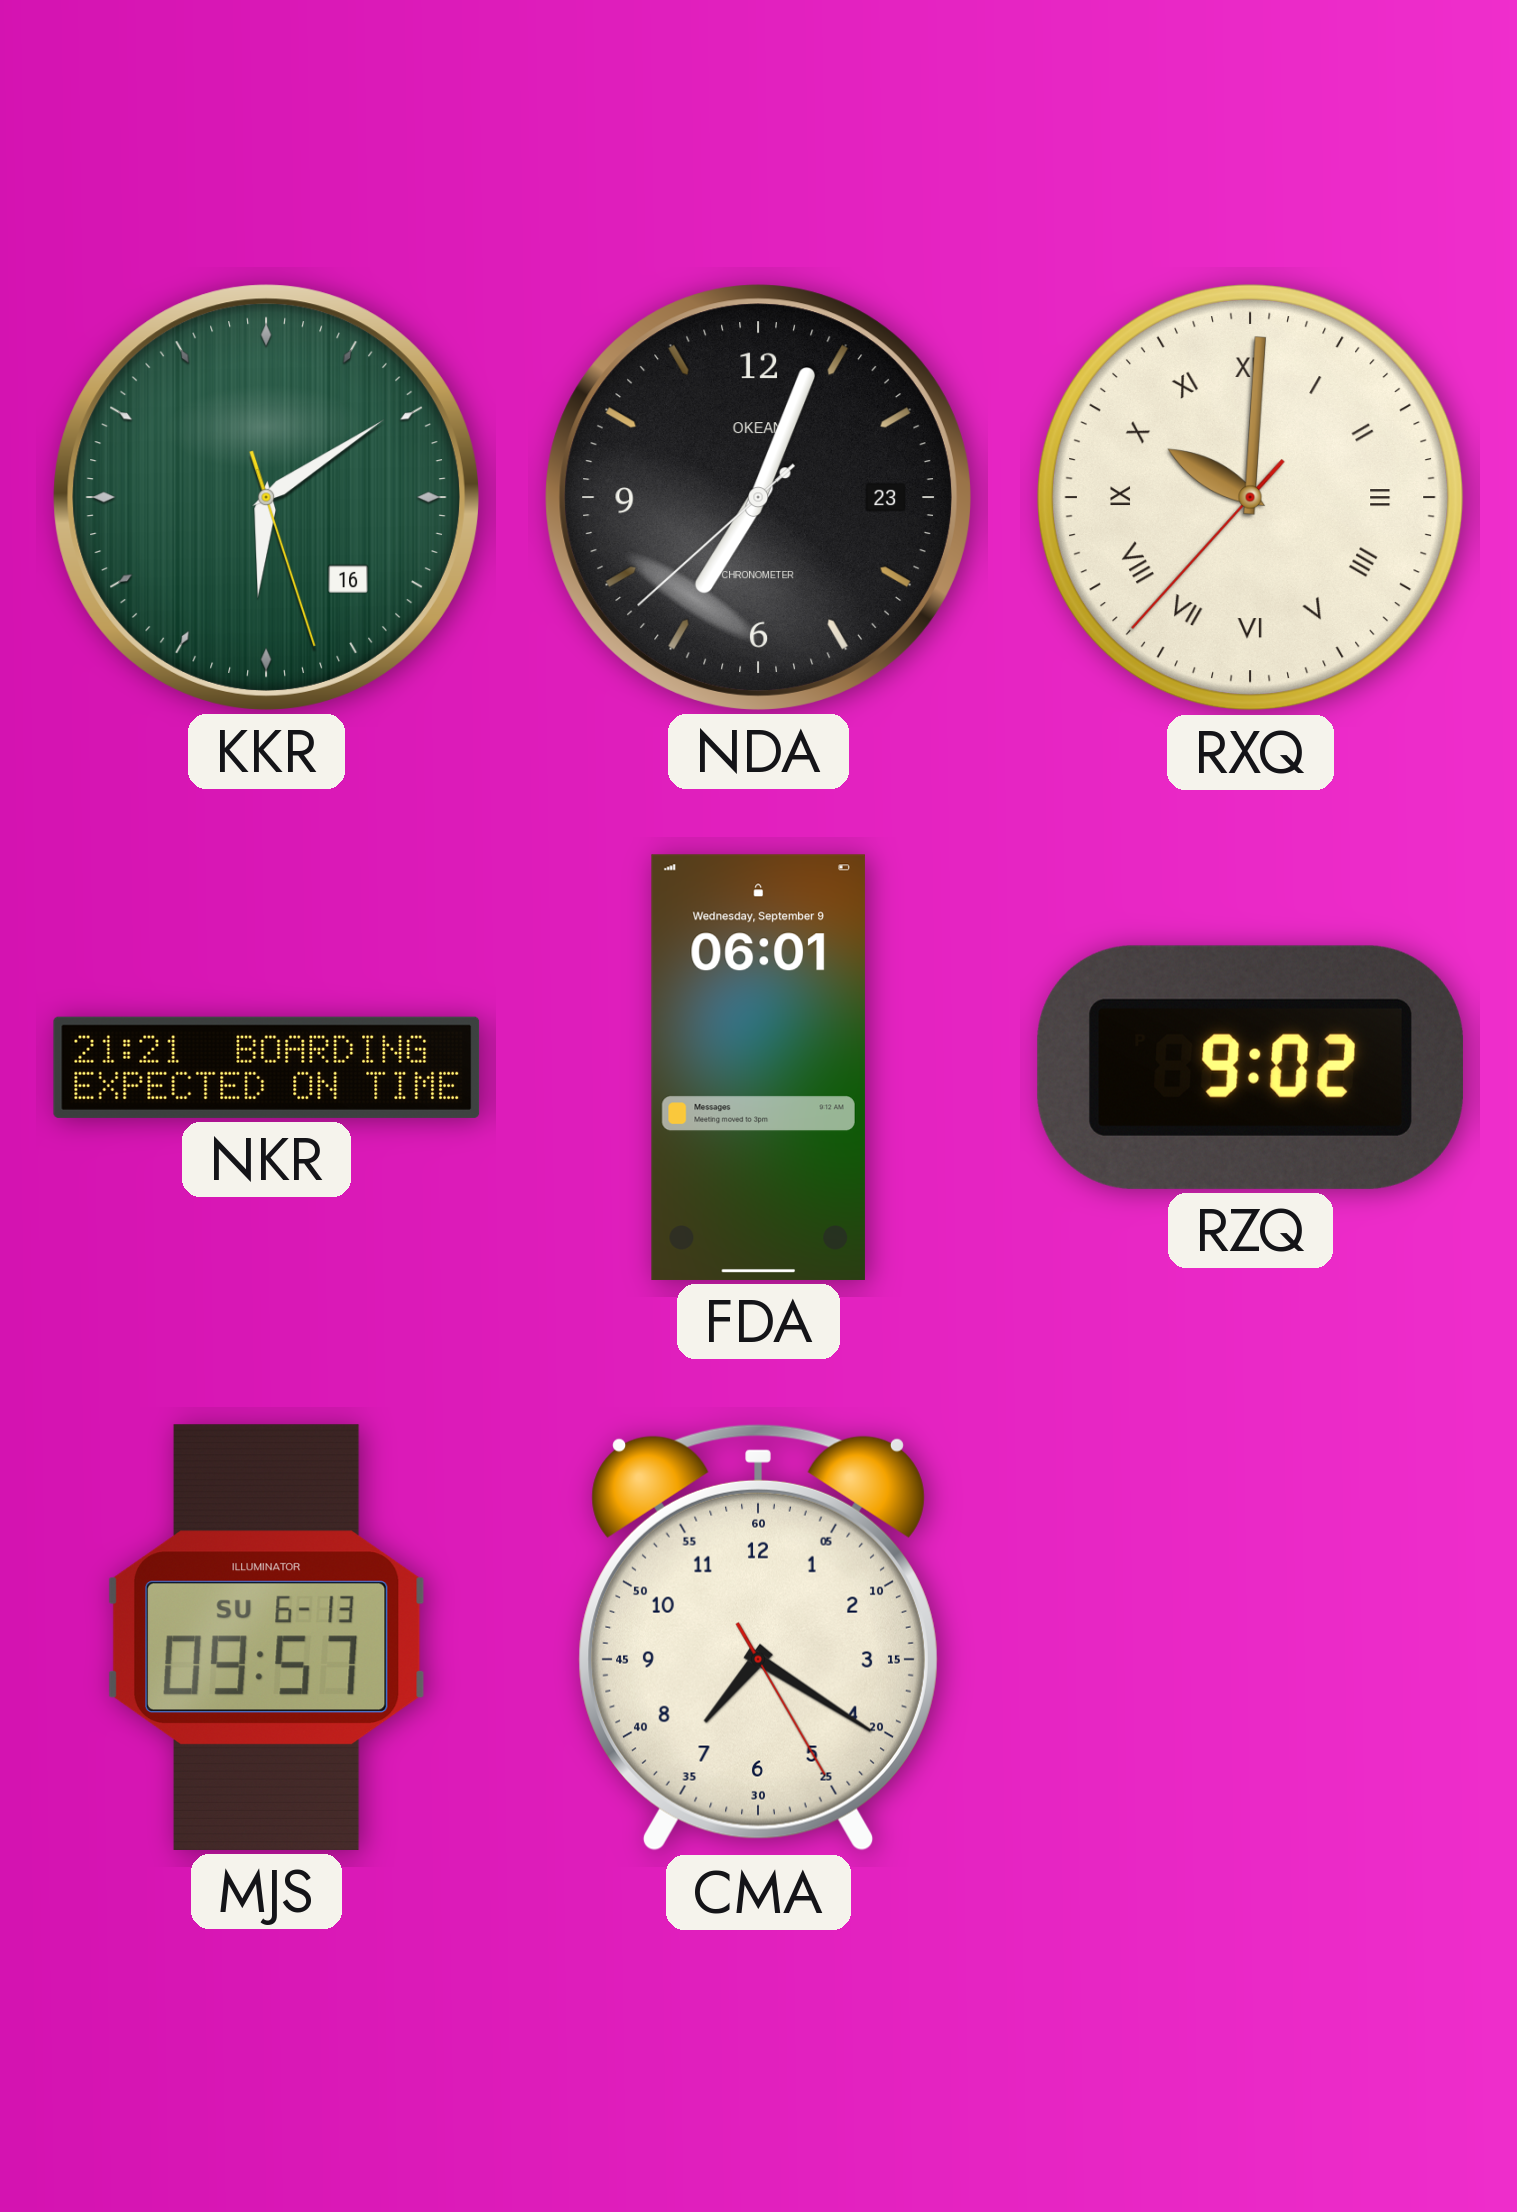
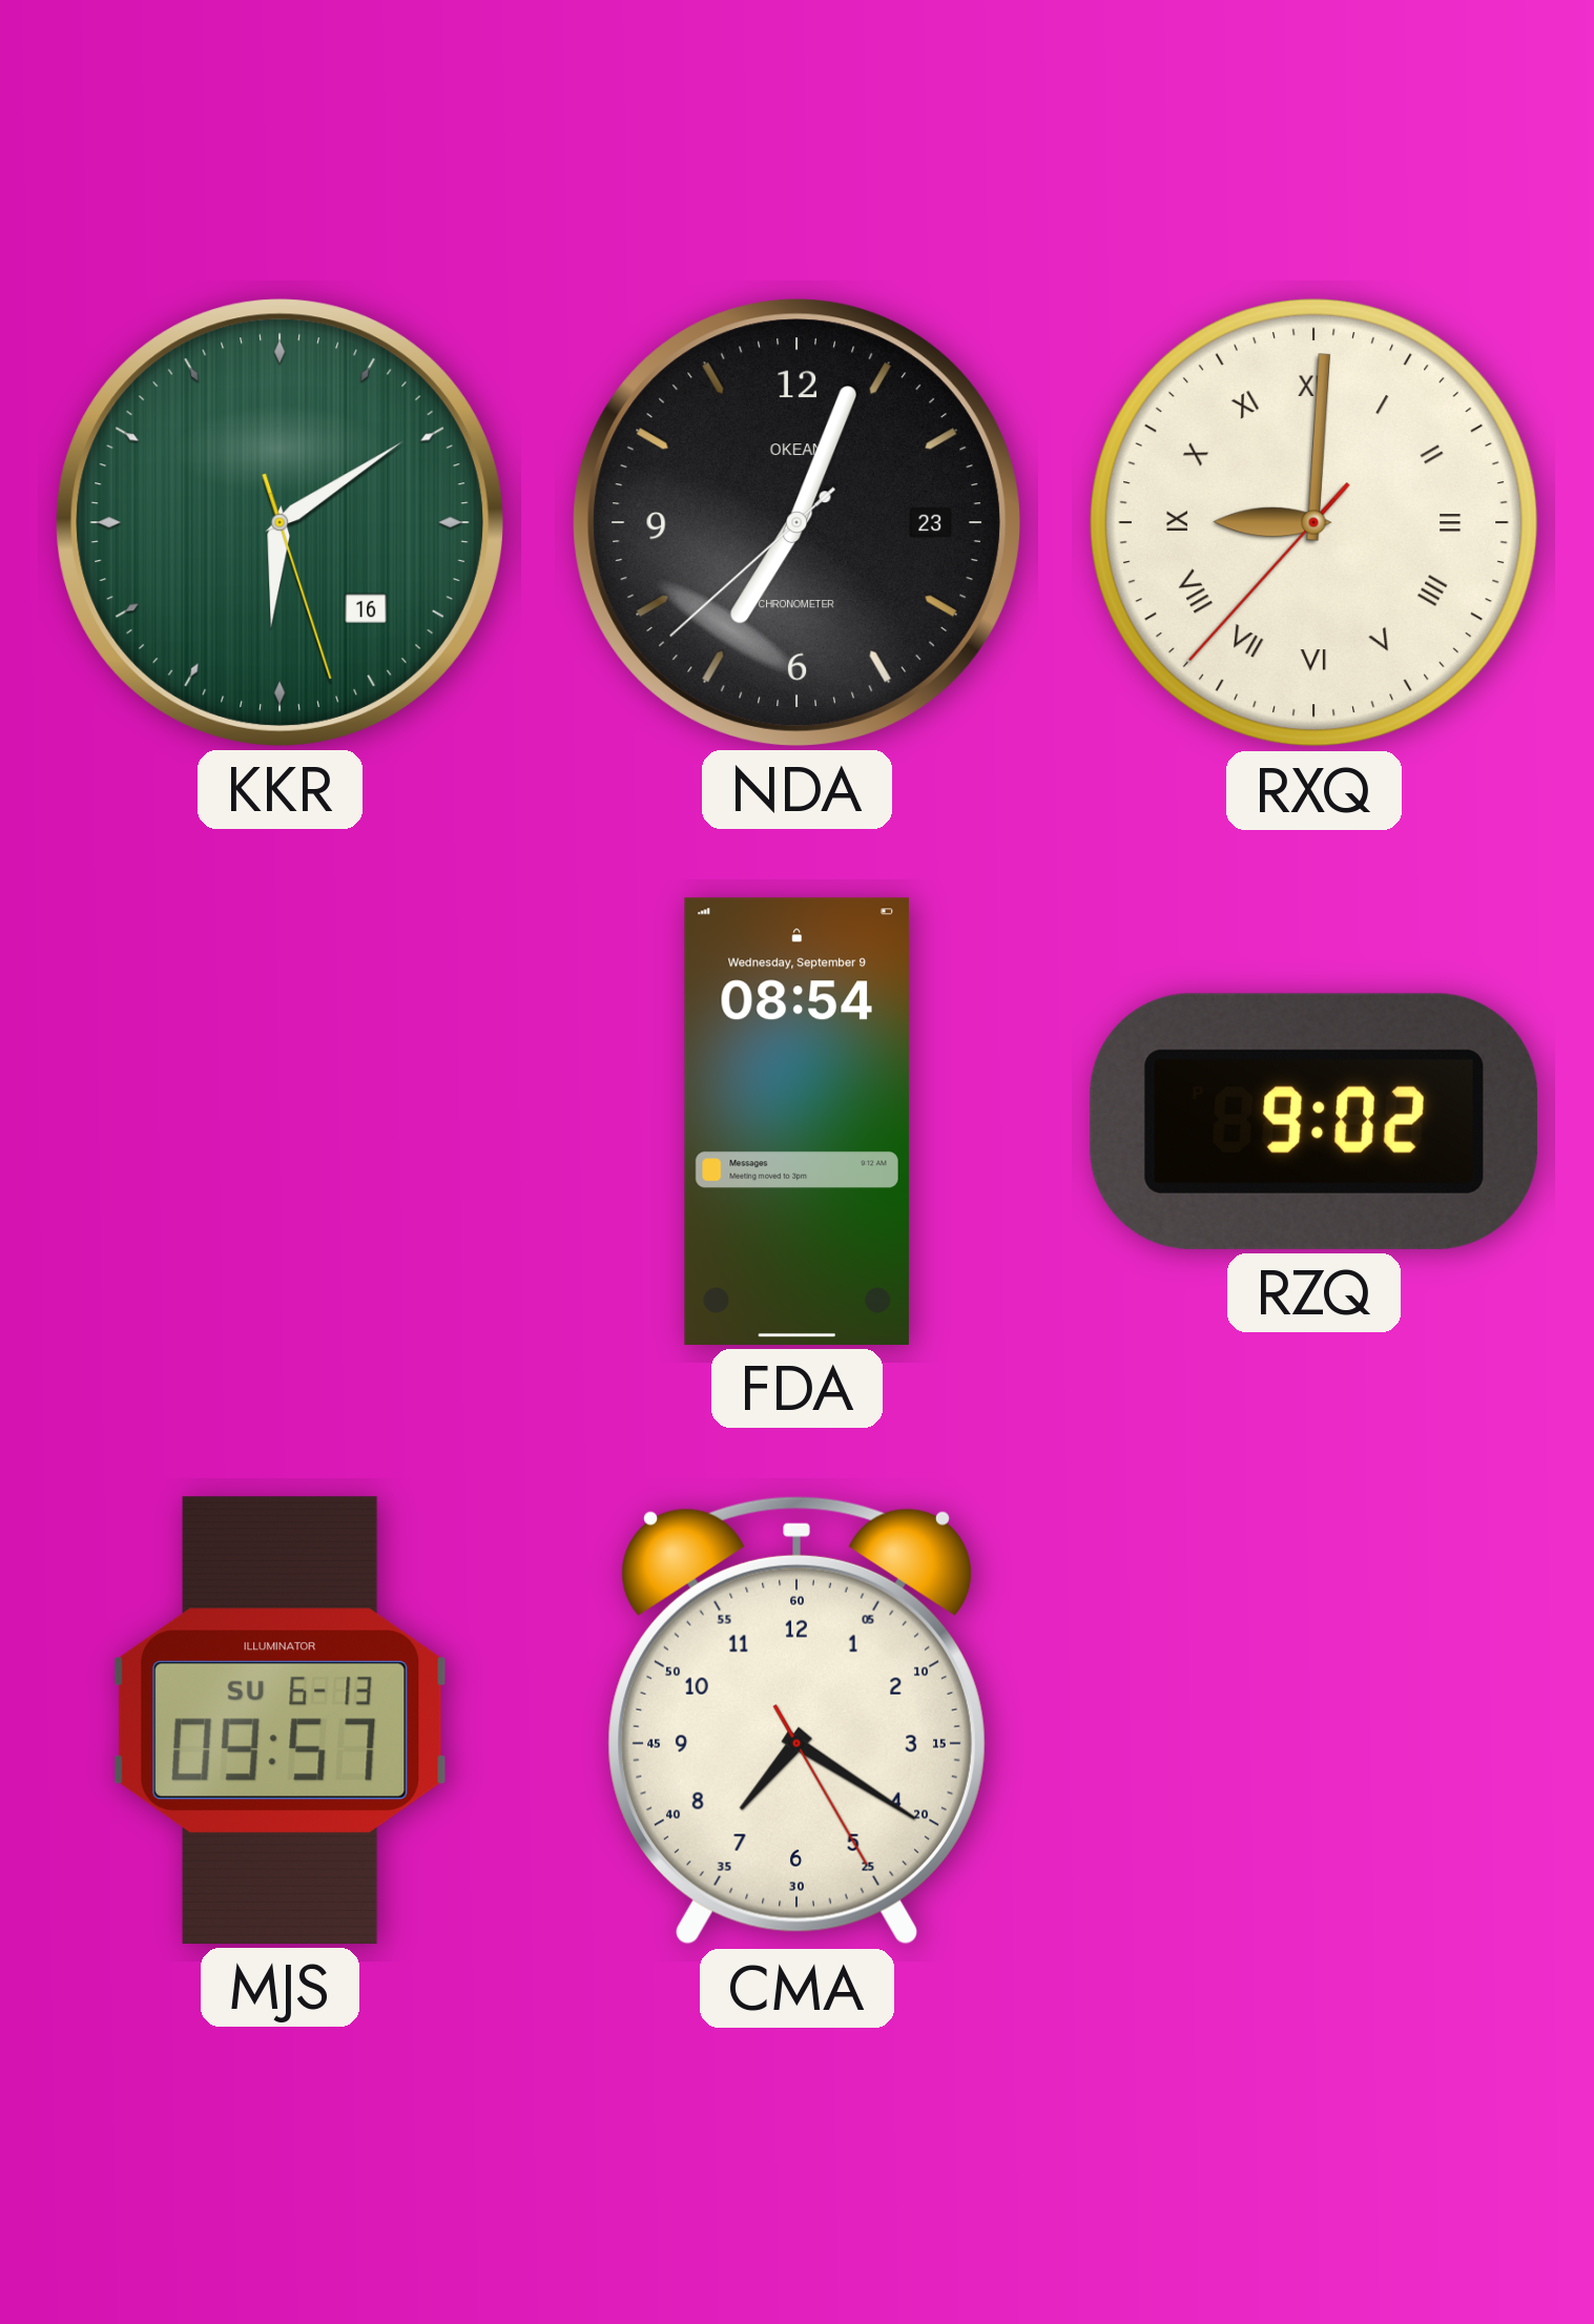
RXQ: 10:00 -> 9:00 (1314, 523)
NKR: 21:21 -> none (267, 1067)
FDA: 06:01 -> 08:54 (796, 1121)
